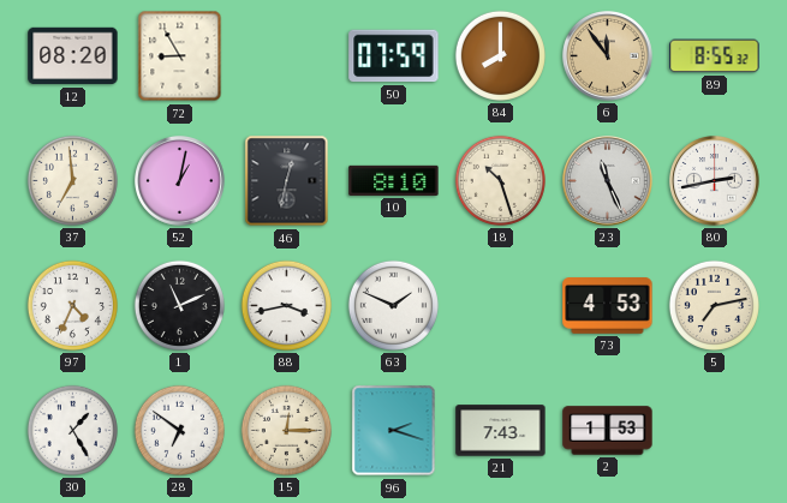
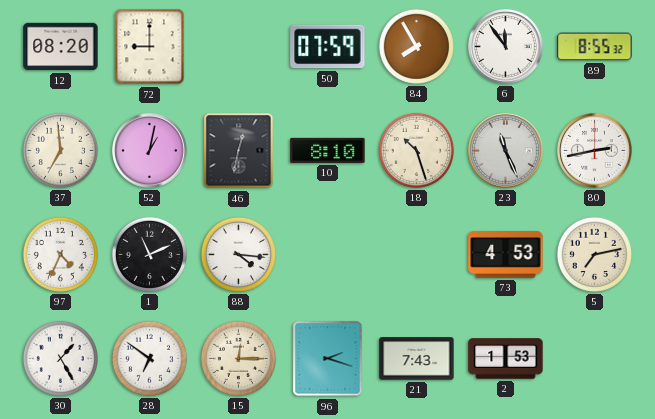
72: 8:55 -> 9:00 (150, 47)
84: 8:00 -> 7:55 (416, 46)
6 dial: champagne -> white (506, 47)
88: 3:43 -> 4:16 (238, 254)
63: 1:49 -> none (393, 305)
